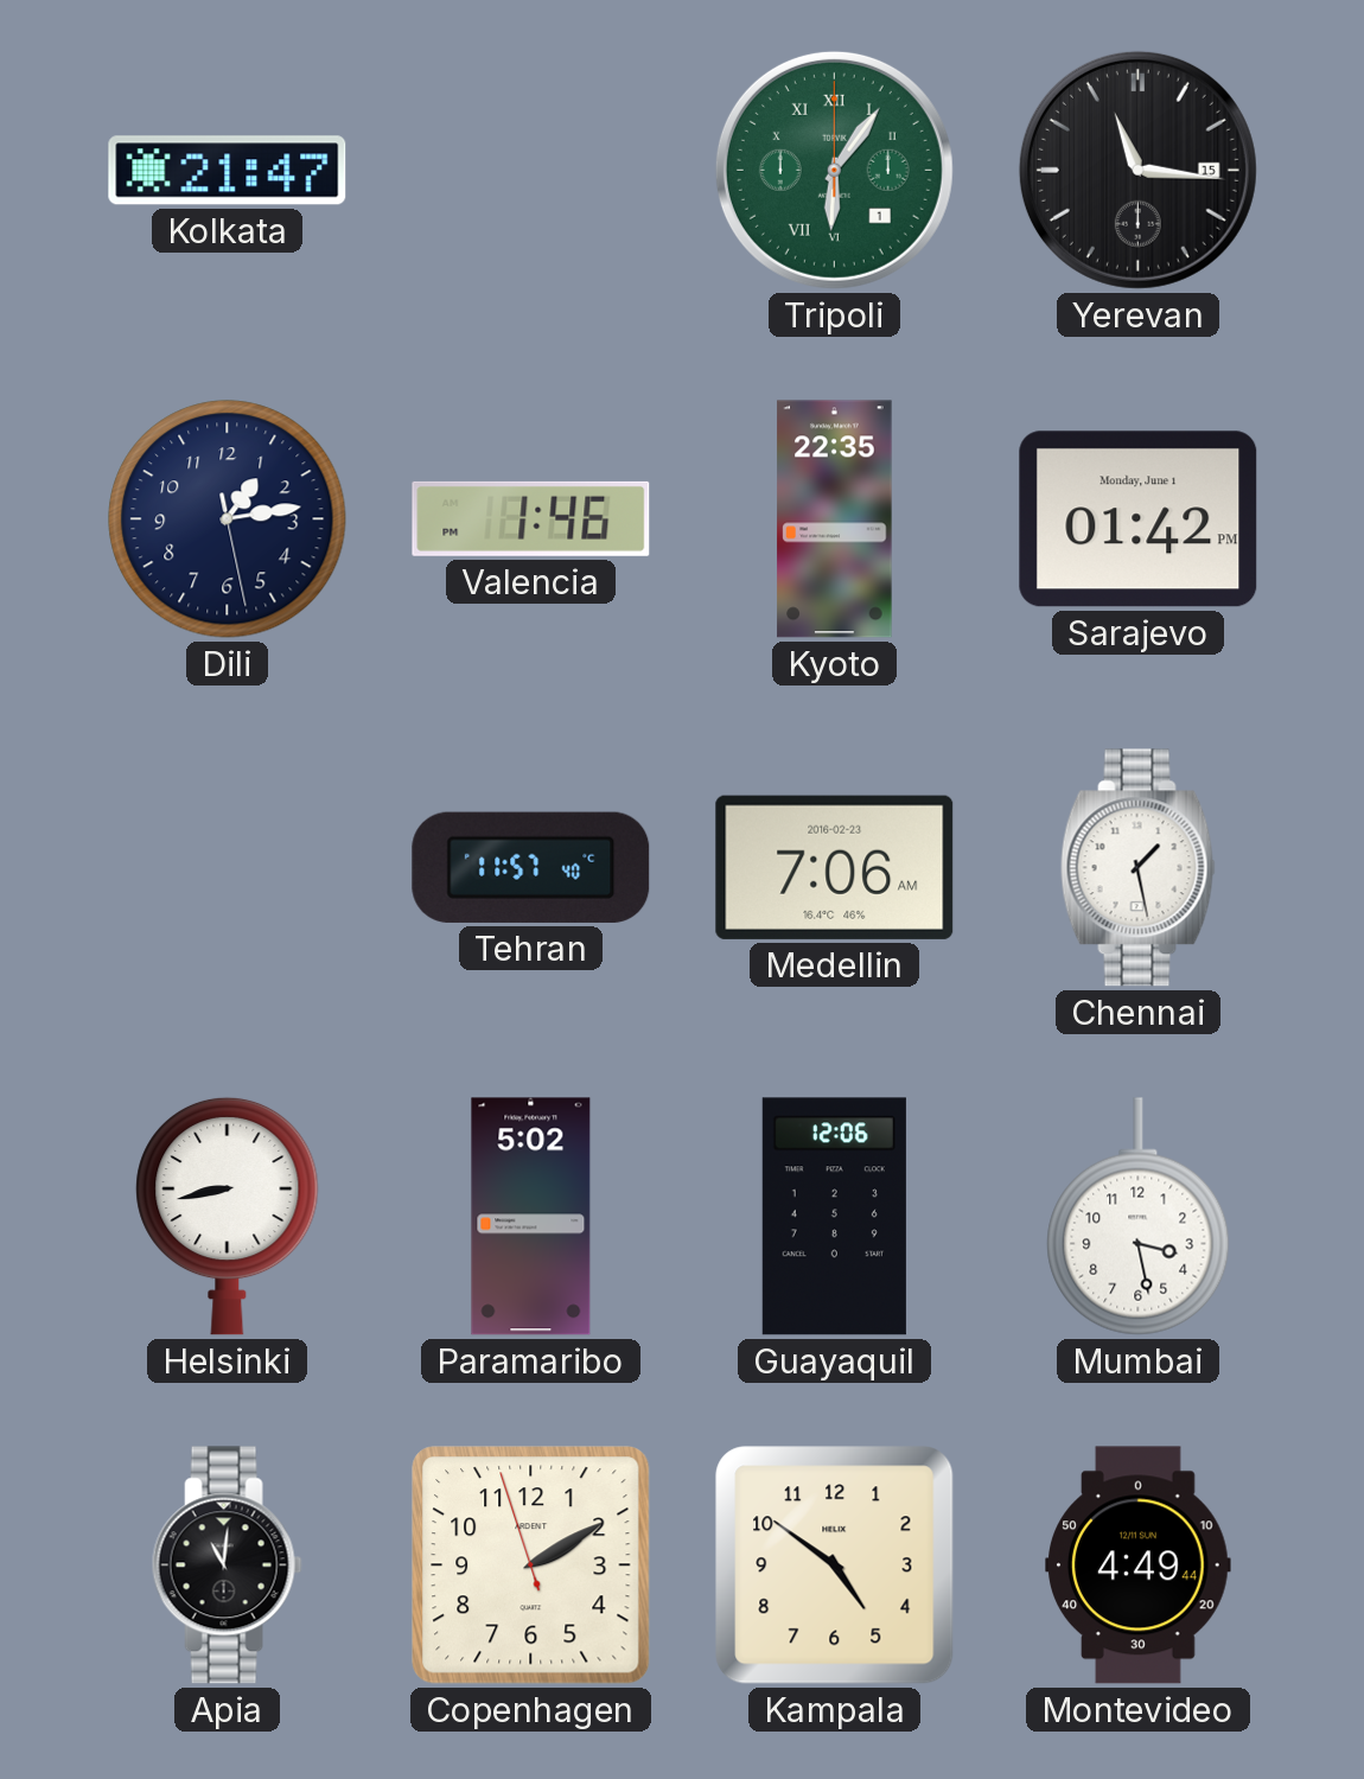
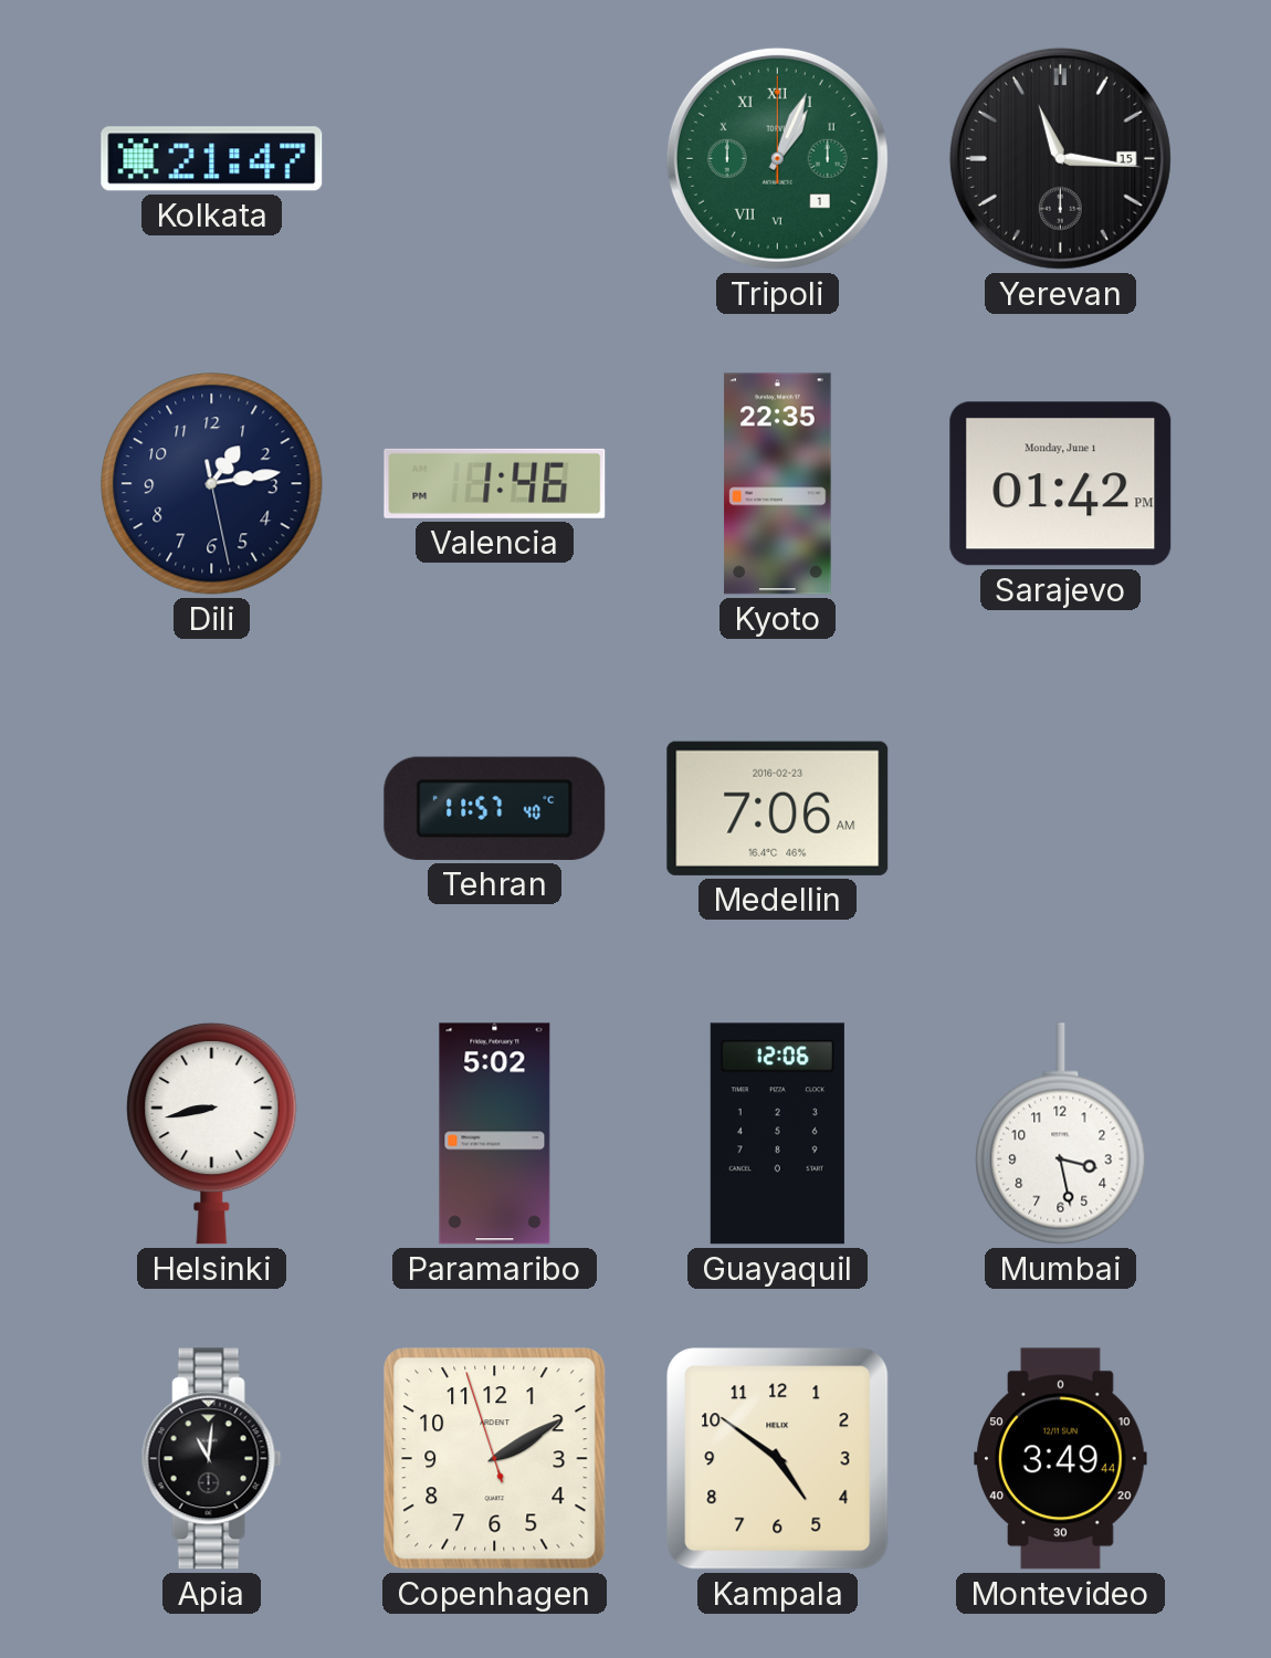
Tripoli: 6:06 -> 1:04 (777, 158)
Chennai: 1:28 -> none (1137, 868)
Montevideo: 4:49 -> 3:49 (1061, 1459)
